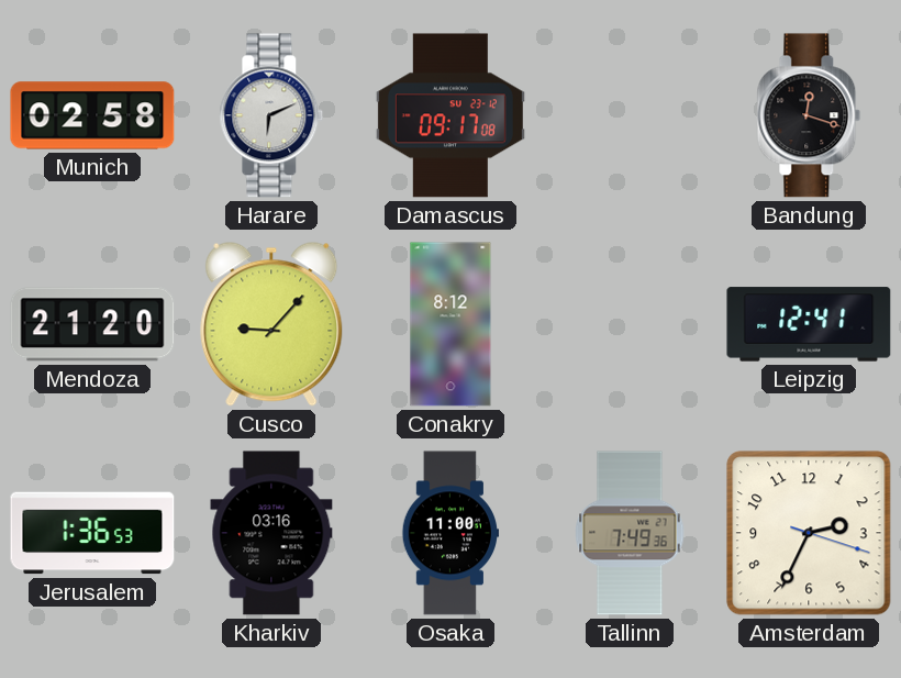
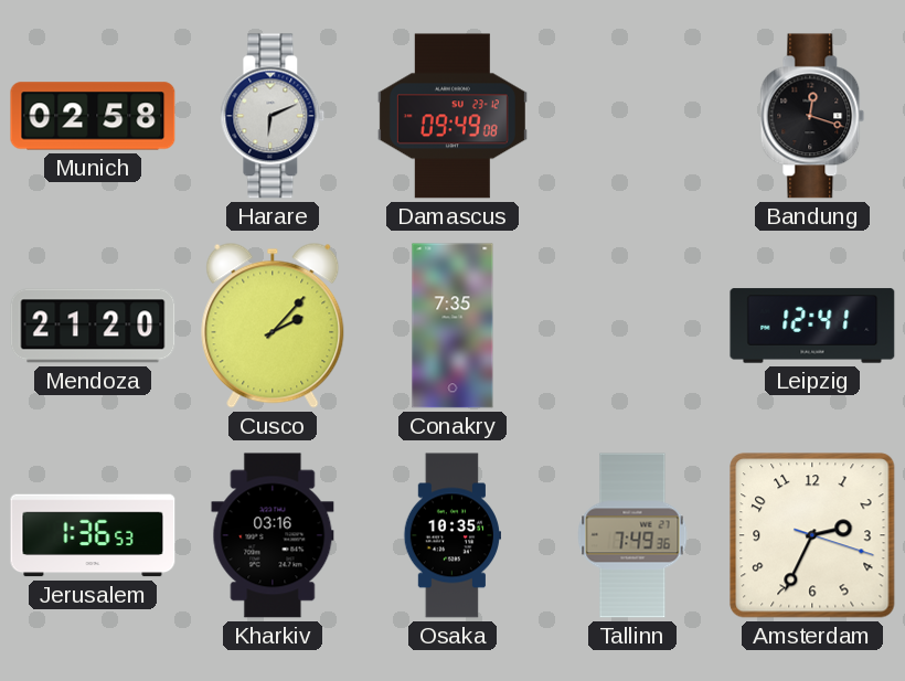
Damascus: 09:17 -> 09:49 (453, 116)
Cusco: 9:07 -> 2:07 (273, 326)
Conakry: 8:12 -> 7:35 (453, 326)
Osaka: 11:00 -> 10:35 (451, 535)
